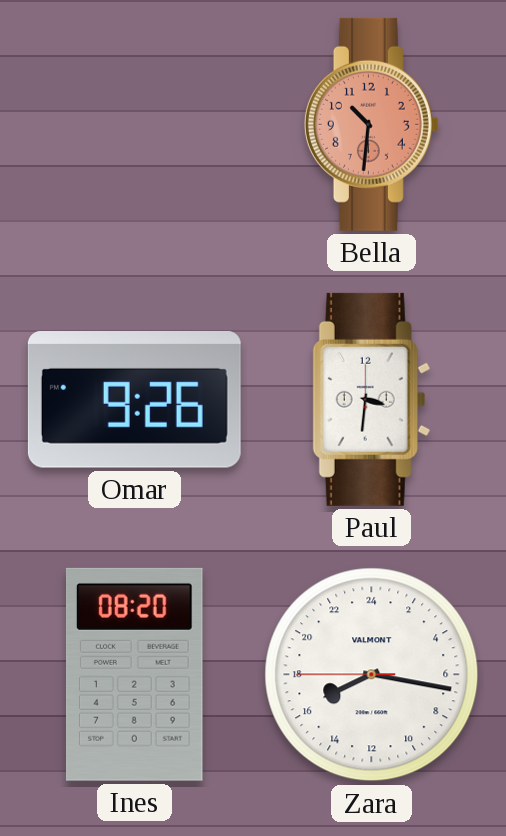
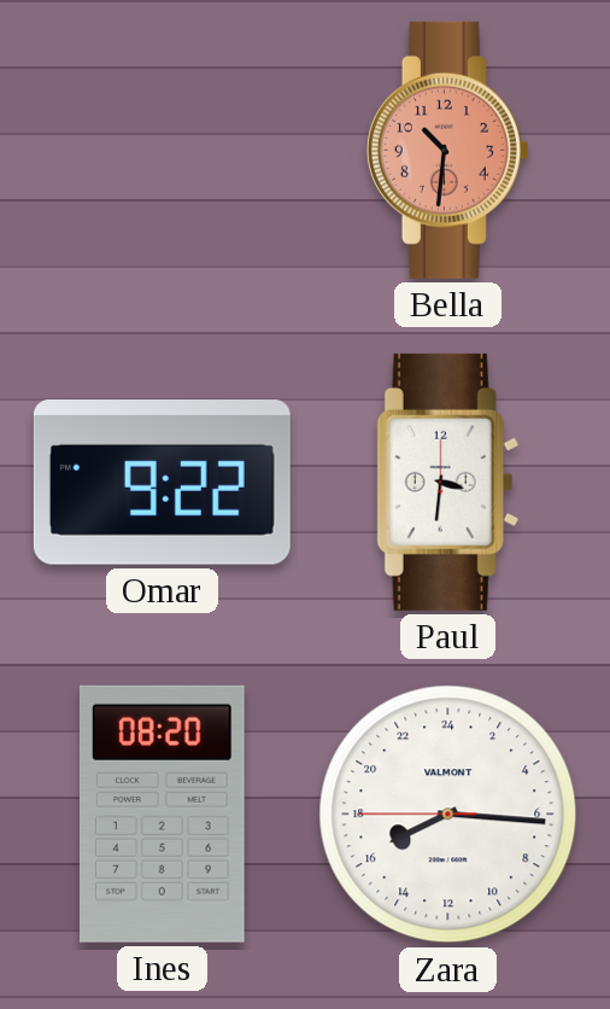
Omar: 9:26 -> 9:22 (162, 483)
Zara: 16:16 -> 16:15 (448, 815)
